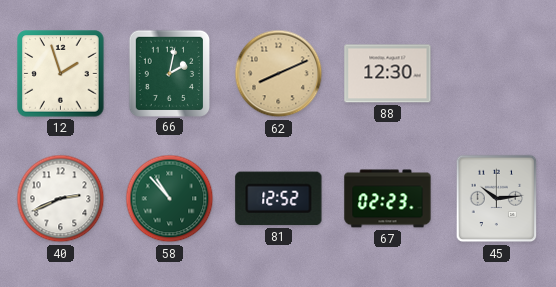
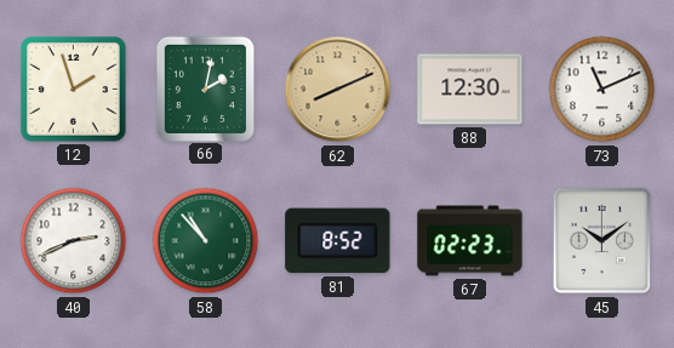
73: none -> 11:11 (602, 90)
81: 12:52 -> 8:52 (338, 241)
45: 10:14 -> 10:09 (602, 241)
